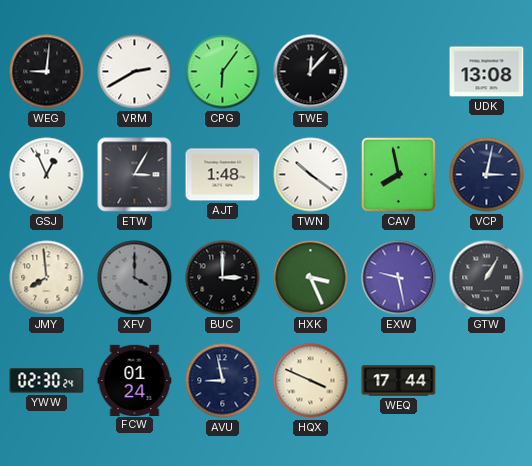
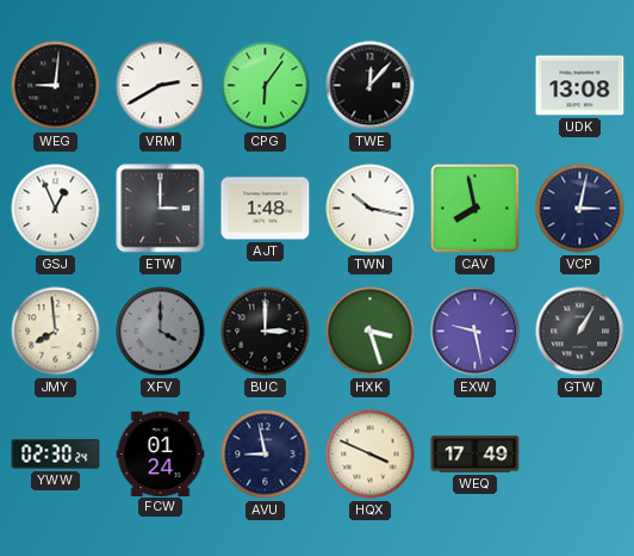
ETW: 3:05 -> 3:00 (161, 209)
TWN: 10:21 -> 10:17 (371, 209)
HXK: 3:26 -> 3:27 (371, 332)
WEQ: 17:44 -> 17:49 (475, 455)
